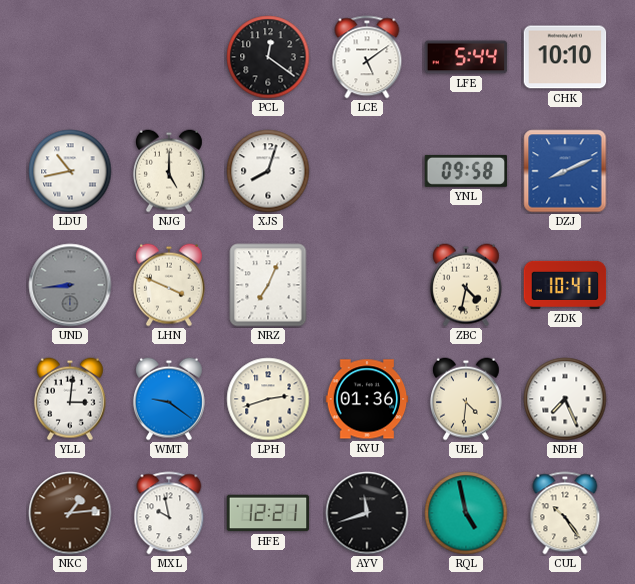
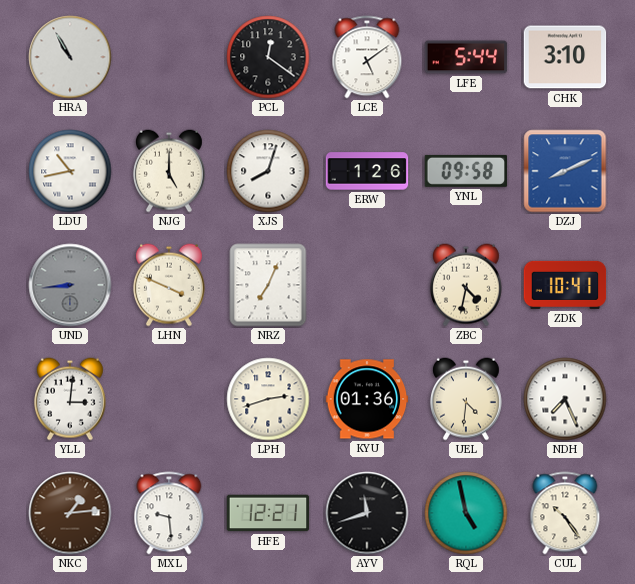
HRA: none -> 10:55 (70, 57)
CHK: 10:10 -> 3:10 (565, 57)
ERW: none -> 1:26 (367, 171)
WMT: 9:21 -> none (169, 399)
MXL: 9:58 -> 9:29 (169, 513)
